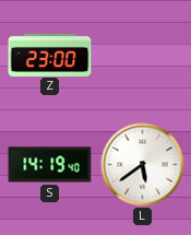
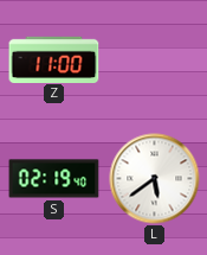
Z: 23:00 -> 11:00 (54, 59)
S: 14:19 -> 02:19 (54, 179)
